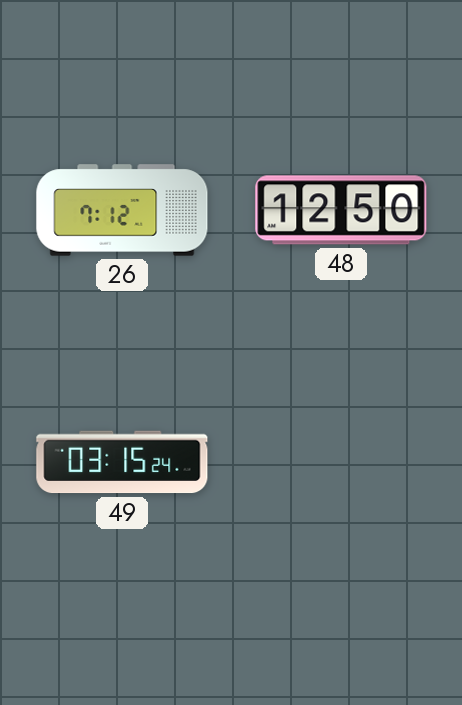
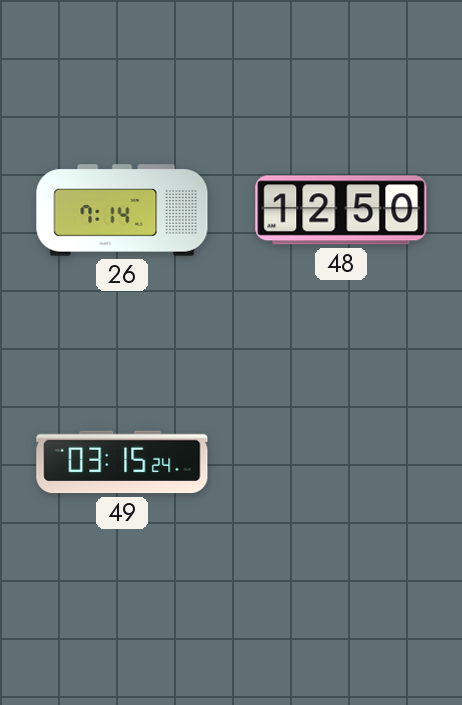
26: 7:12 -> 7:14 (122, 210)
